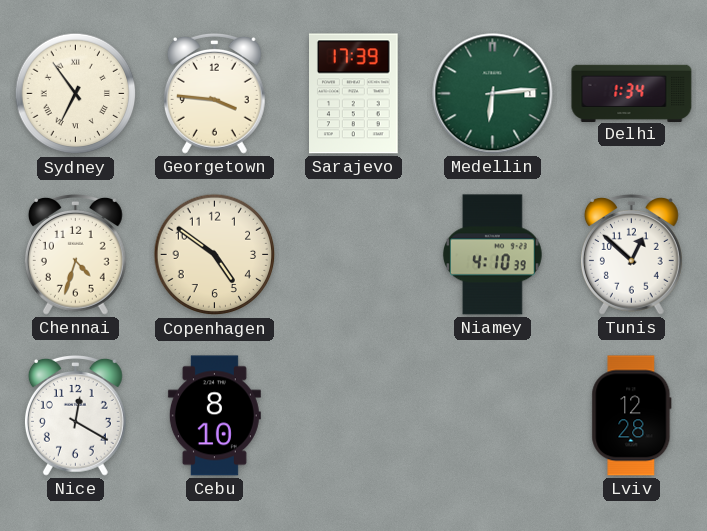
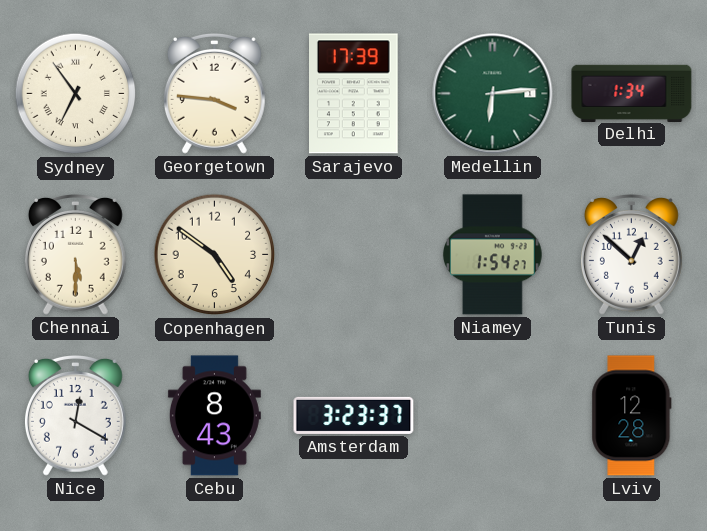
Chennai: 4:33 -> 5:30 (75, 255)
Niamey: 4:10 -> 1:54 (492, 255)
Cebu: 8:10 -> 8:43 (214, 416)
Amsterdam: none -> 3:23 (354, 415)
